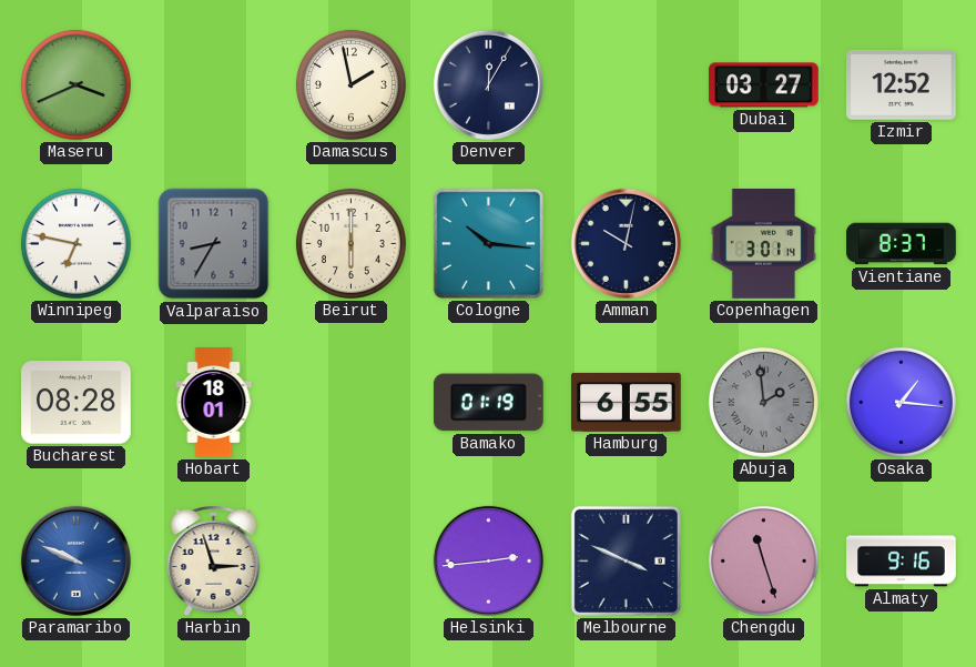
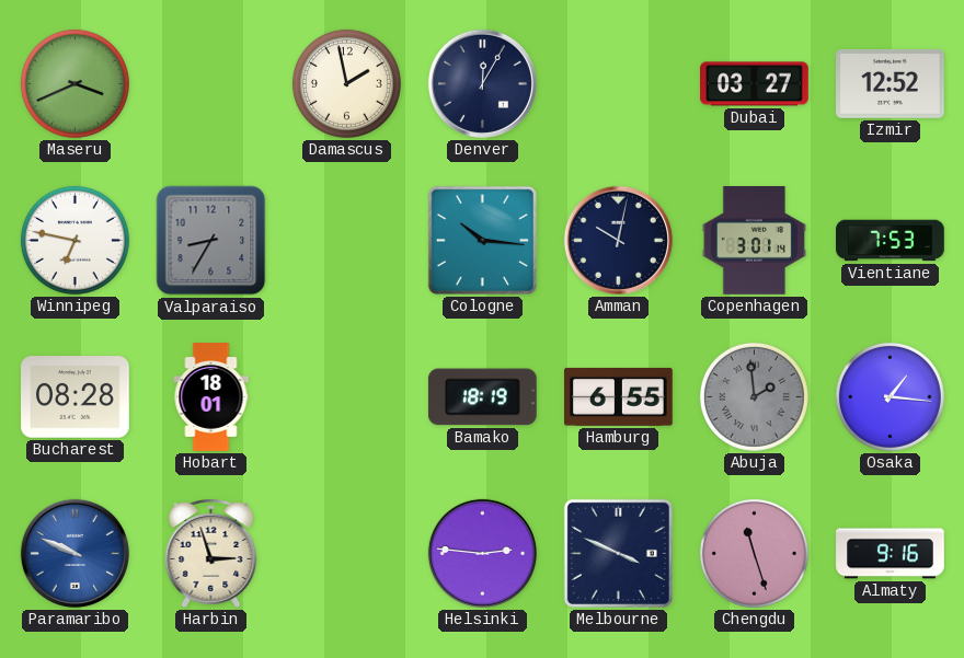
Beirut: 6:00 -> none (350, 243)
Vientiane: 8:37 -> 7:53 (891, 241)
Bamako: 01:19 -> 18:19 (482, 397)
Helsinki: 2:44 -> 2:46 (482, 553)
